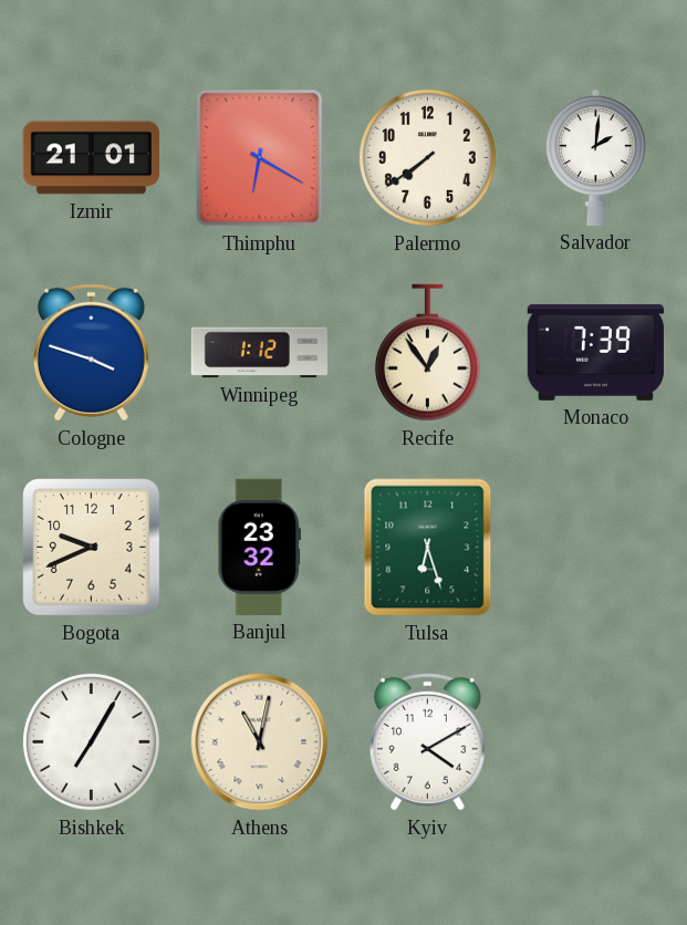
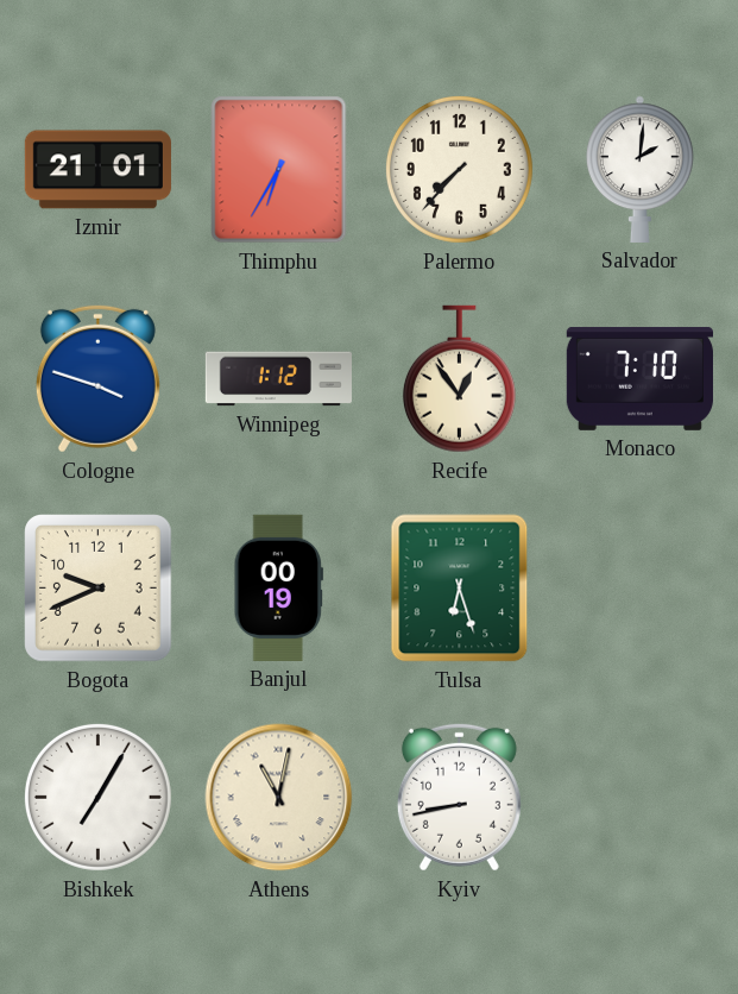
Thimphu: 6:20 -> 6:35 (279, 170)
Palermo: 7:39 -> 7:37 (459, 169)
Monaco: 7:39 -> 7:10 (639, 378)
Banjul: 23:32 -> 00:19 (278, 587)
Kyiv: 4:10 -> 8:43 (459, 797)
